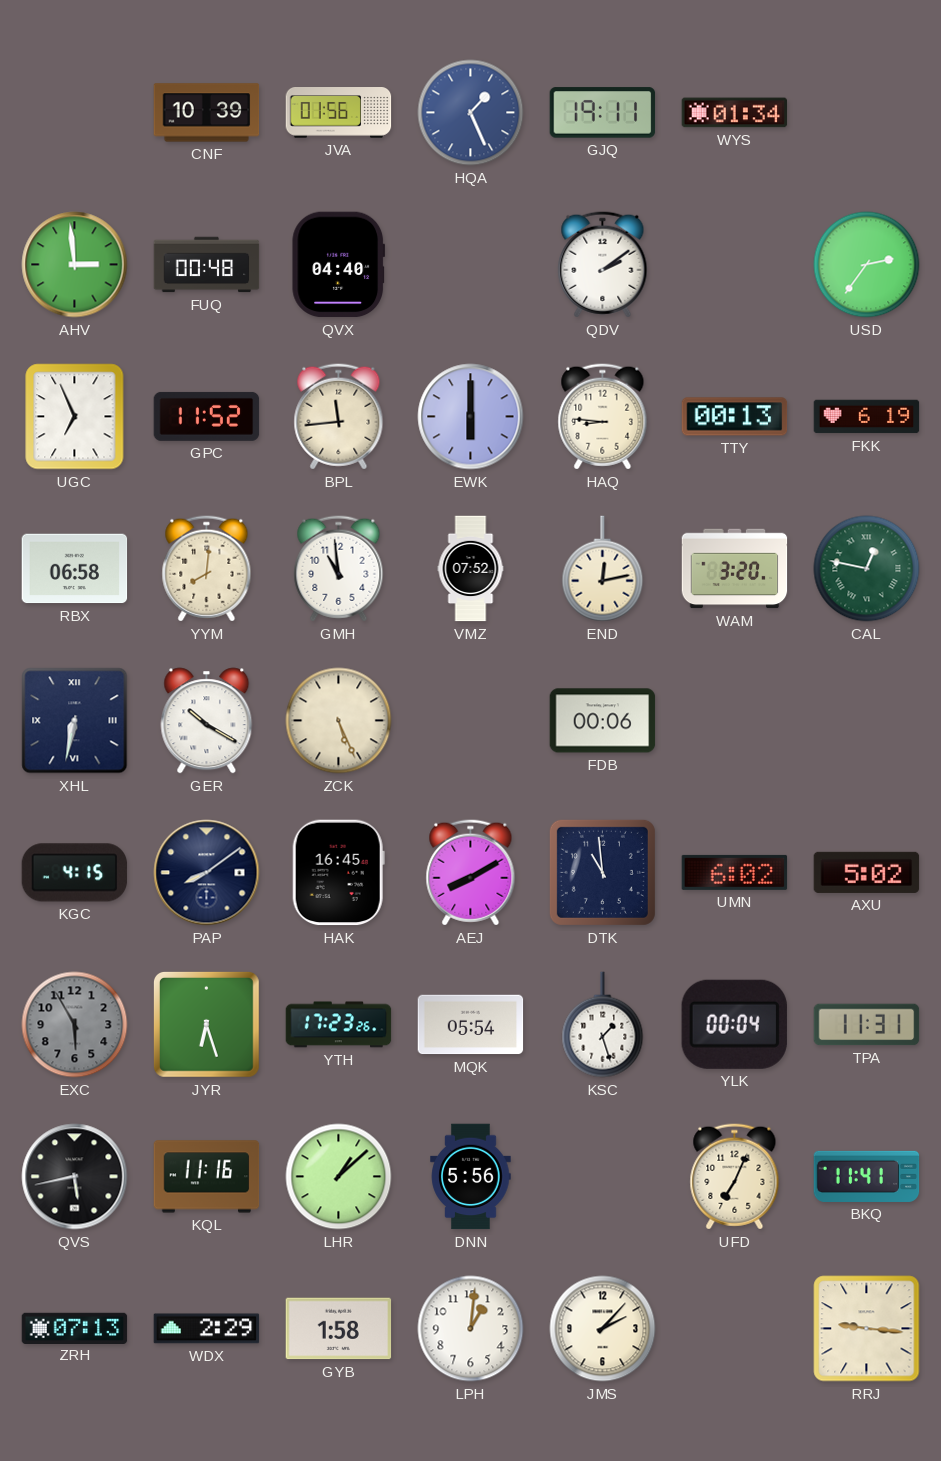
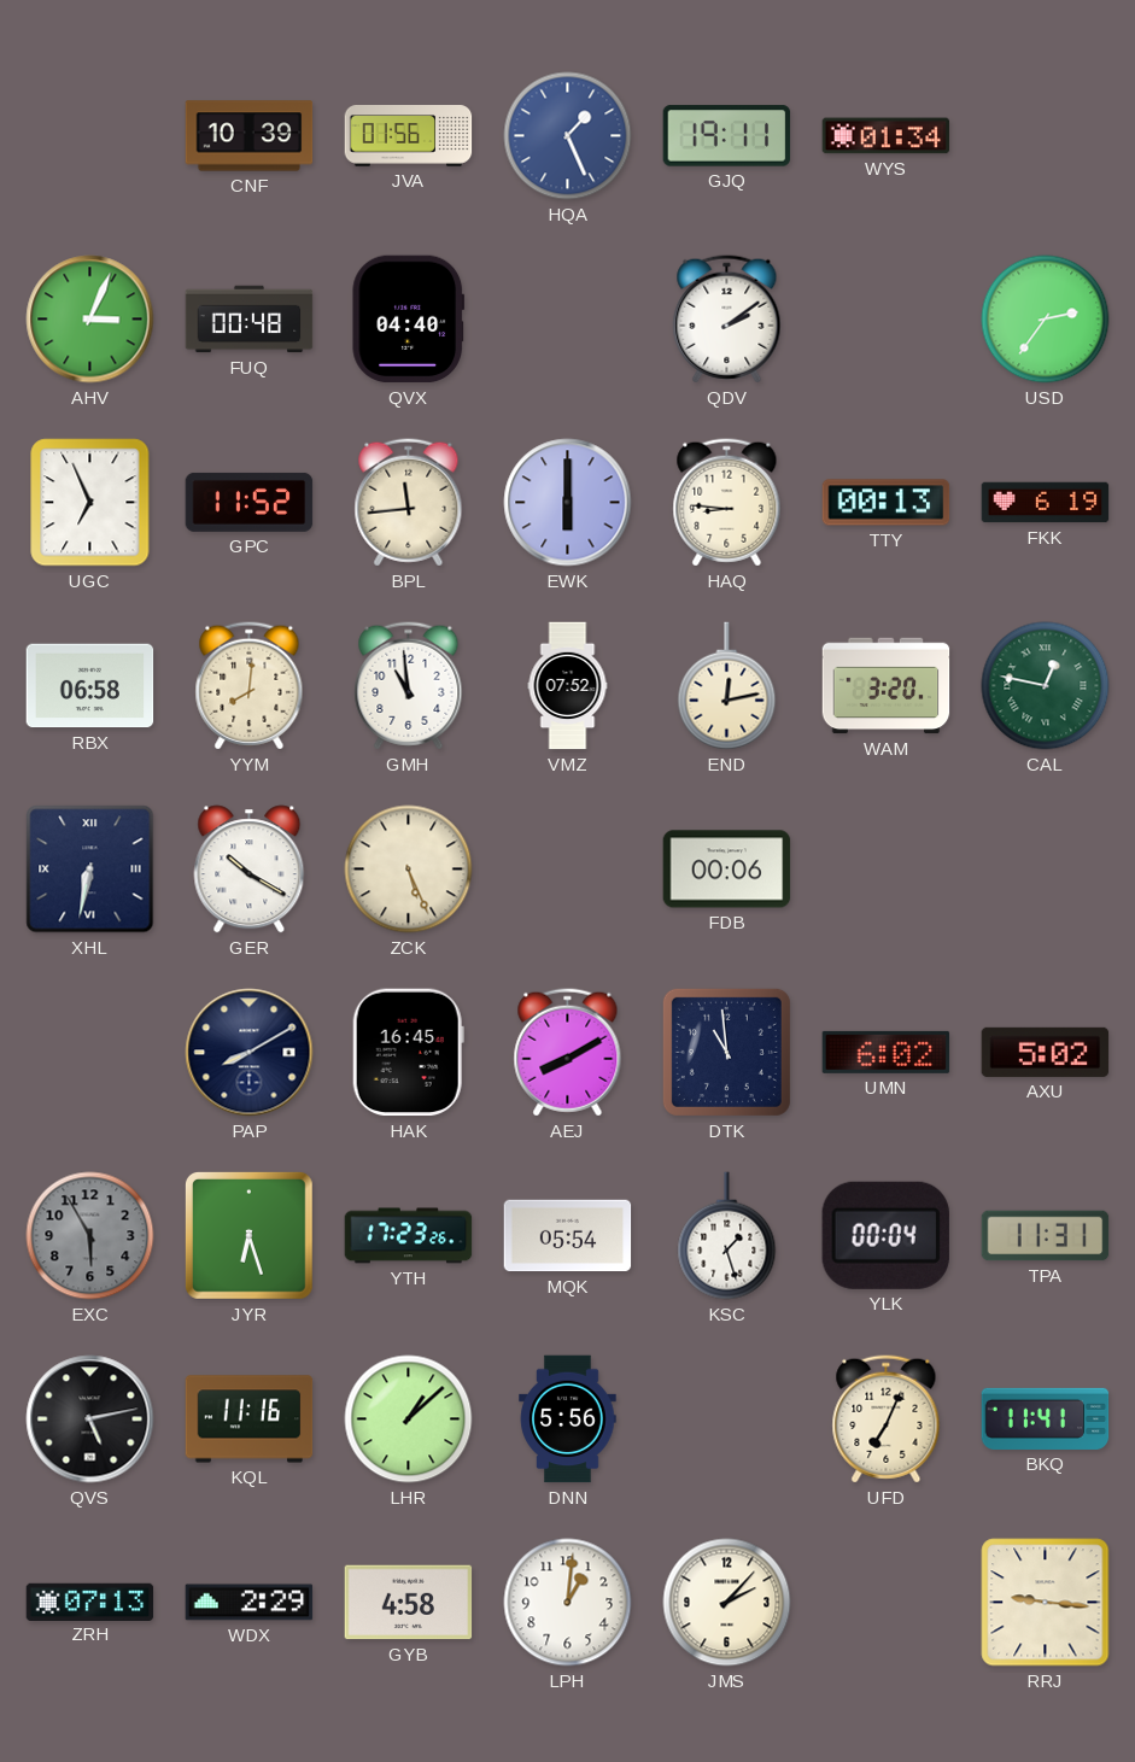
AHV: 2:59 -> 3:04 (90, 320)
KGC: 4:15 -> none (75, 873)
PAP: 8:09 -> 8:10 (250, 1053)
QVS: 5:43 -> 5:13 (90, 1419)
GYB: 1:58 -> 4:58 (409, 1603)
